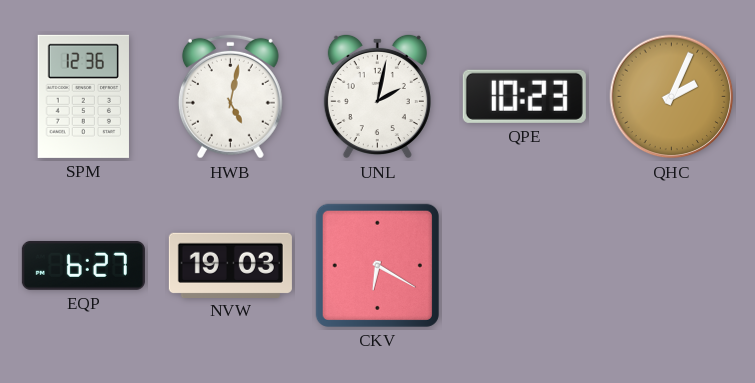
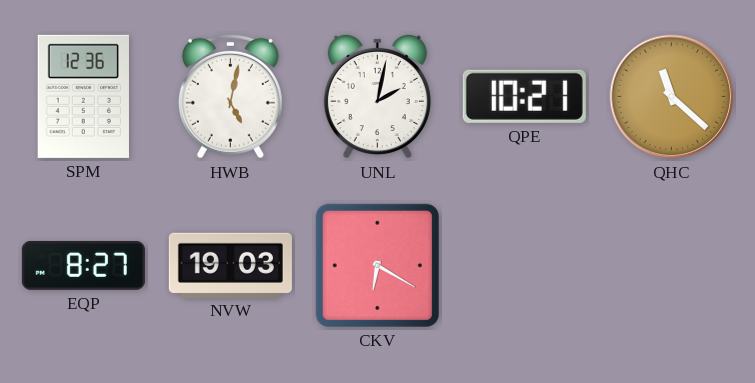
QPE: 10:23 -> 10:21 (524, 96)
QHC: 2:04 -> 11:22 (672, 97)
EQP: 6:27 -> 8:27 (83, 265)
